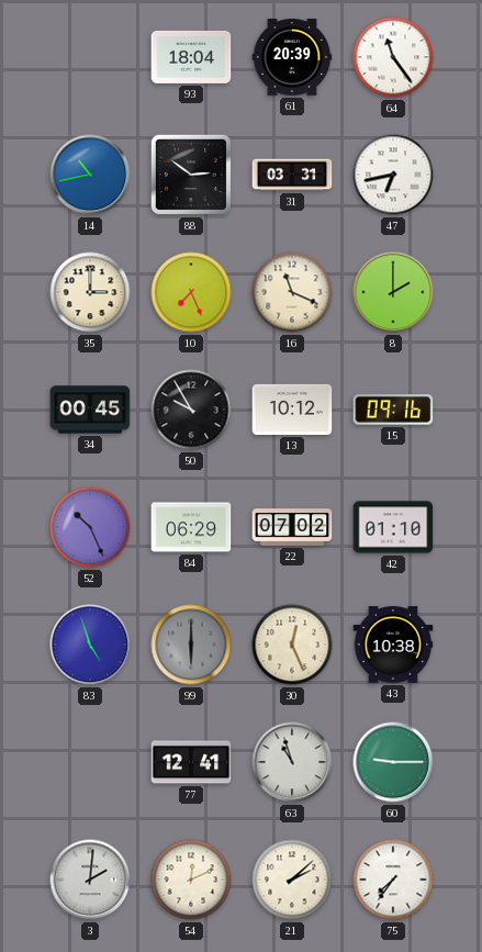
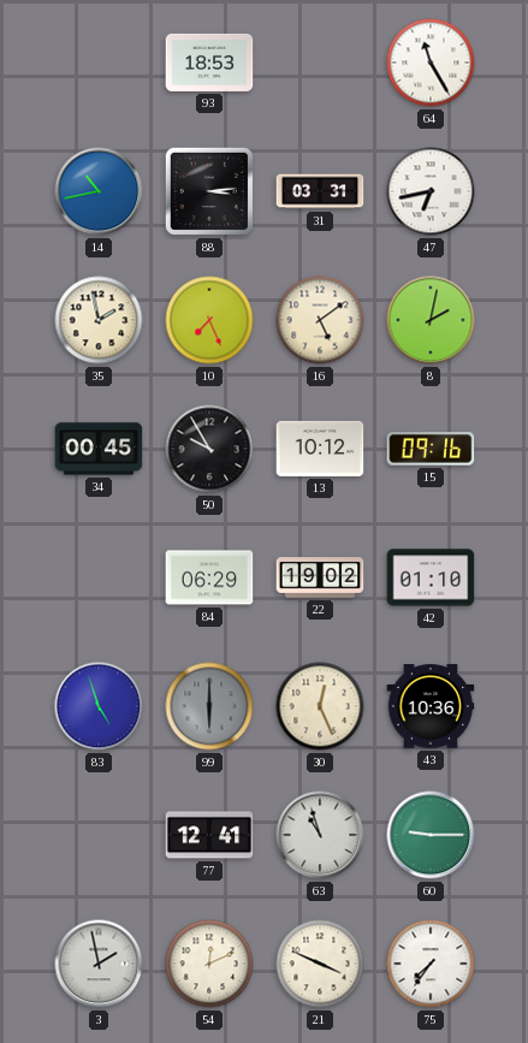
93: 18:04 -> 18:53 (209, 63)
61: 20:39 -> none (292, 58)
64: 11:24 -> 11:25 (431, 63)
88: 2:51 -> 3:14 (209, 191)
35: 3:00 -> 1:58 (99, 320)
16: 11:19 -> 5:09 (320, 320)
8: 2:00 -> 2:02 (431, 320)
52: 10:26 -> none (90, 527)
22: 07:02 -> 19:02 (320, 577)
43: 10:38 -> 10:36 (431, 706)
3: 2:01 -> 1:58 (99, 964)
21: 2:08 -> 3:49 (320, 964)
